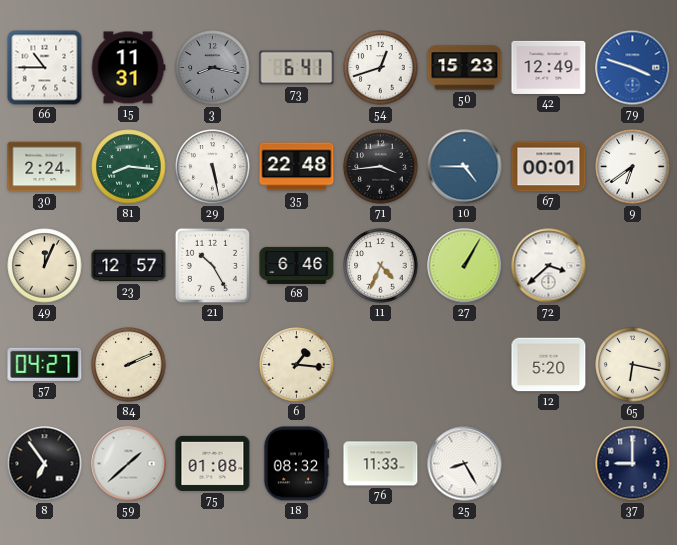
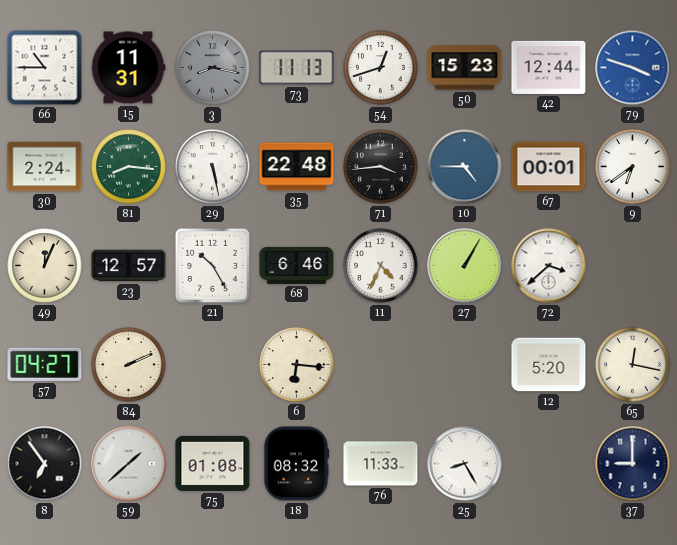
73: 6:41 -> 11:13 (297, 68)
42: 12:49 -> 12:44 (549, 67)
6: 1:16 -> 6:16 (297, 365)
65: 6:17 -> 12:17 (633, 365)
